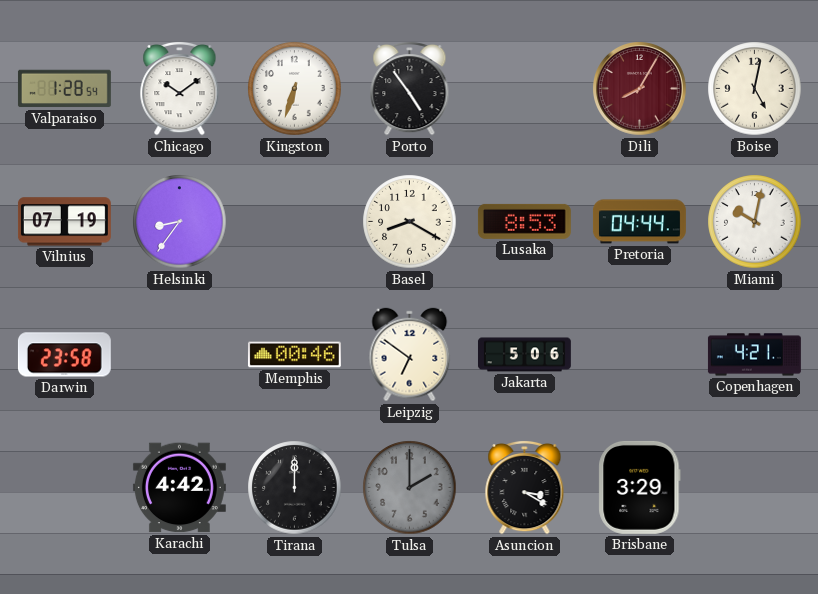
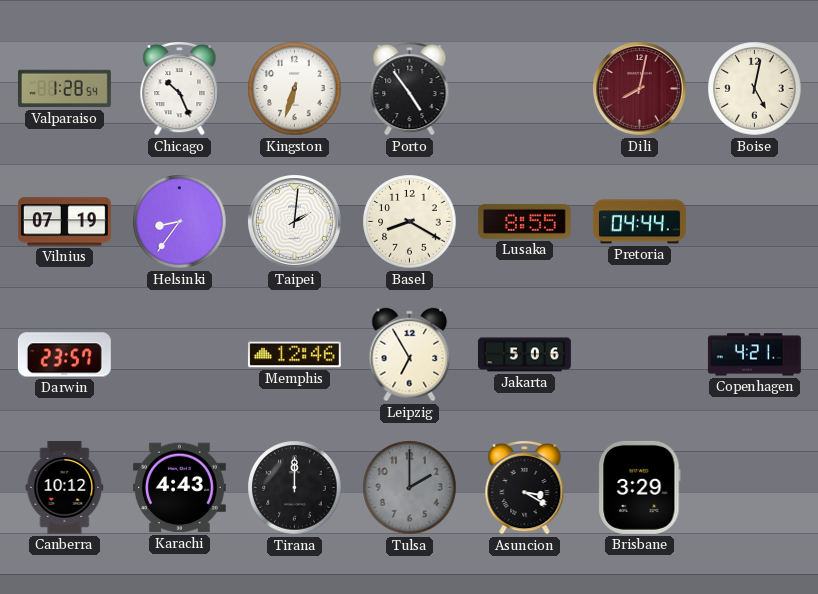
Chicago: 10:09 -> 10:26 (180, 88)
Dili: 8:05 -> 8:02 (640, 89)
Taipei: none -> 2:01 (295, 222)
Lusaka: 8:53 -> 8:55 (524, 221)
Miami: 10:02 -> none (755, 222)
Darwin: 23:58 -> 23:57 (64, 355)
Memphis: 00:46 -> 12:46 (294, 355)
Leipzig: 6:51 -> 6:55 (410, 355)
Canberra: none -> 10:12 (65, 487)
Karachi: 4:42 -> 4:43 (179, 488)
